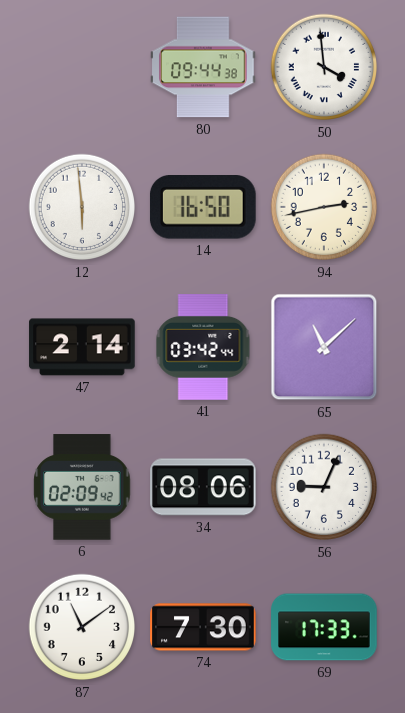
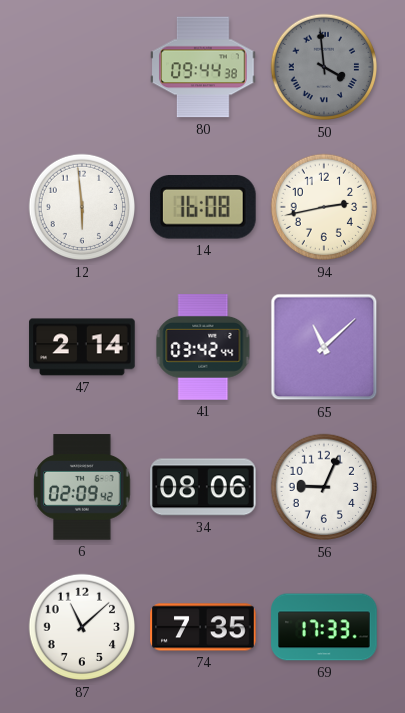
50 dial: white -> grey (324, 67)
14: 16:50 -> 16:08 (203, 208)
87: 11:09 -> 11:08 (82, 627)
74: 7:30 -> 7:35 (203, 627)
